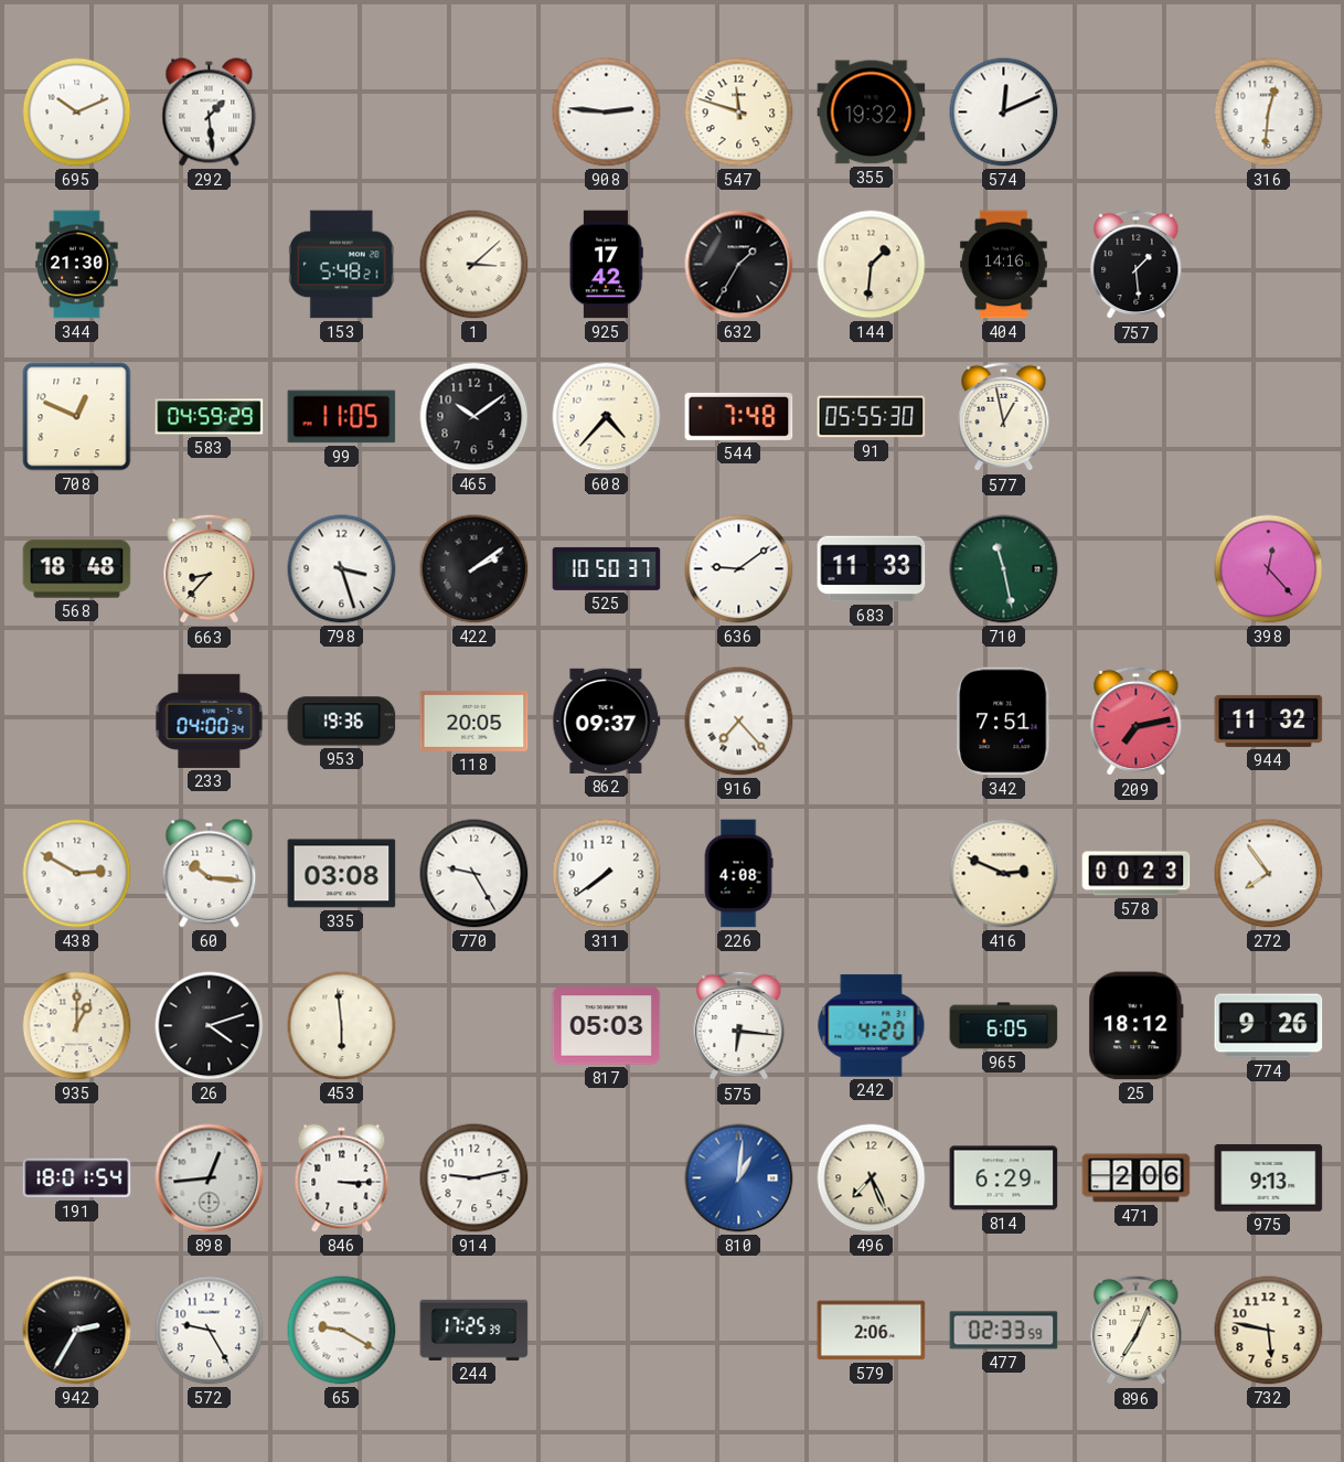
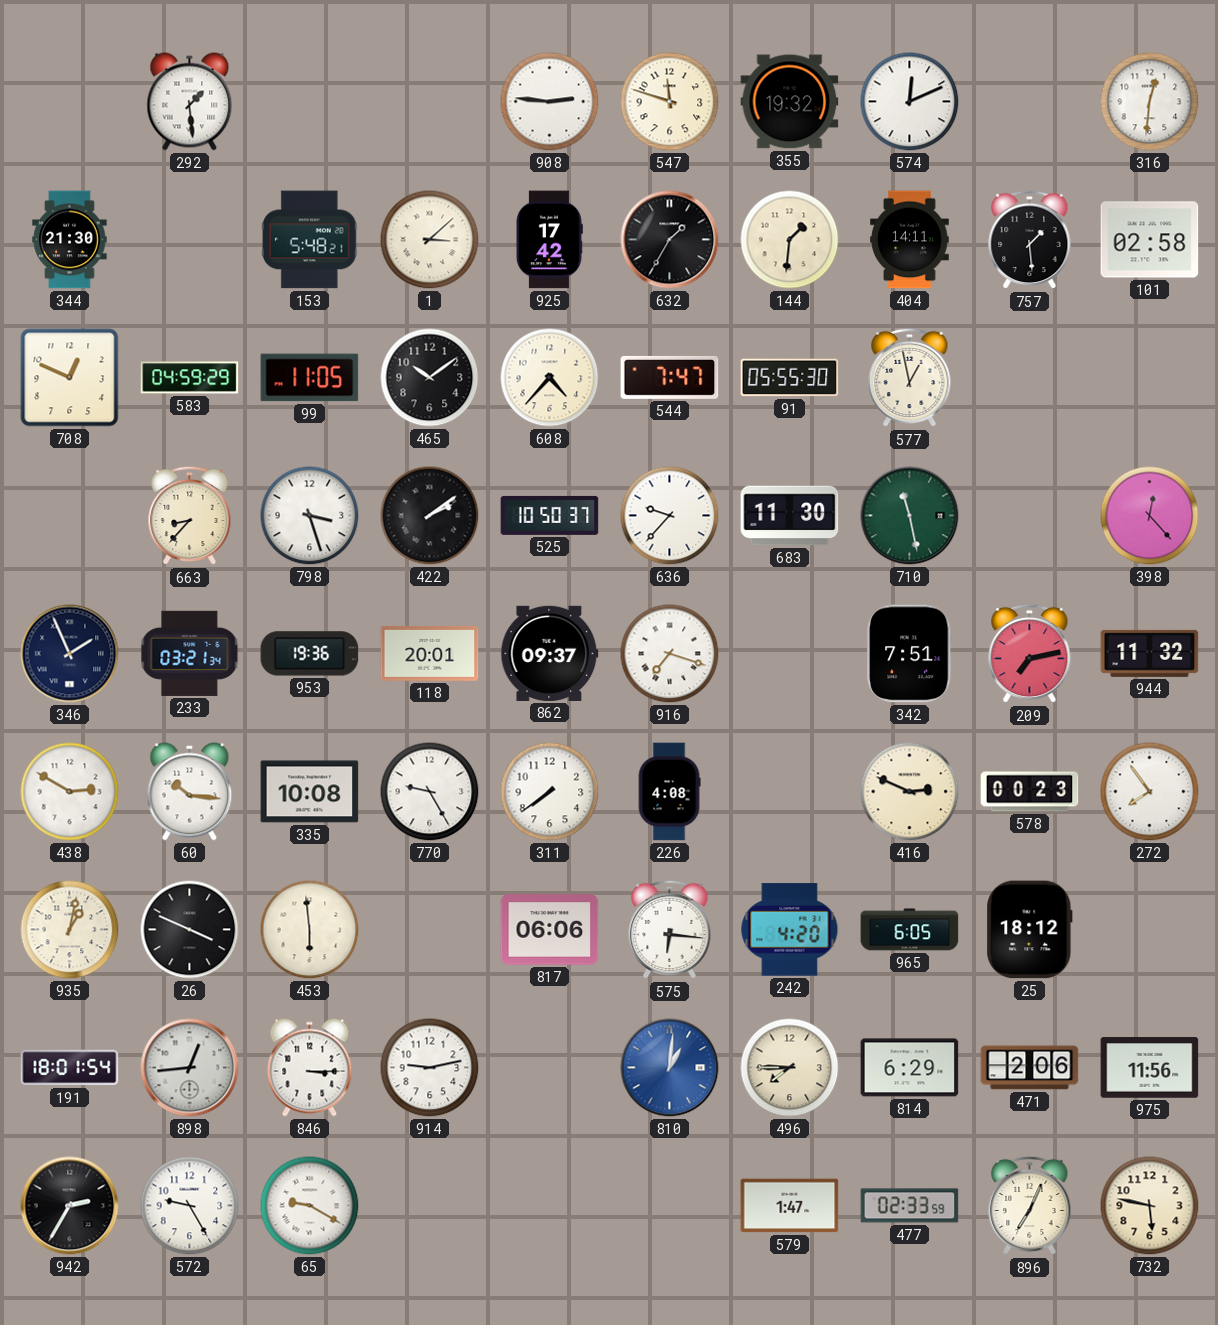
695: 10:11 -> none (77, 113)
404: 14:16 -> 14:11 (910, 240)
101: none -> 02:58 (1150, 240)
544: 7:48 -> 7:47 (670, 377)
568: 18:48 -> none (77, 569)
636: 9:09 -> 9:37 (670, 516)
683: 11:33 -> 11:30 (790, 516)
346: none -> 1:56 (70, 654)
233: 04:00 -> 03:21 (190, 653)
118: 20:05 -> 20:01 (430, 653)
916: 7:23 -> 7:18 (670, 654)
335: 03:08 -> 10:08 (310, 792)
935: 1:00 -> 1:02 (70, 930)
26: 4:12 -> 3:49 (190, 930)
817: 05:03 -> 06:06 (550, 930)
774: 9:26 -> none (1269, 1026)
496: 7:26 -> 7:45 (790, 1068)
975: 9:13 -> 11:56 (1150, 1068)
244: 17:25 -> none (474, 1330)
579: 2:06 -> 1:47 (790, 1206)
